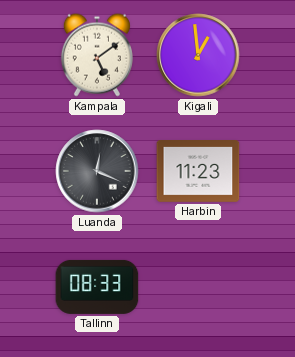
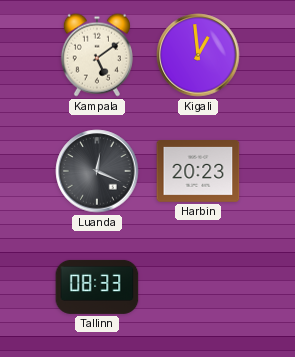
Harbin: 11:23 -> 20:23 (198, 172)
